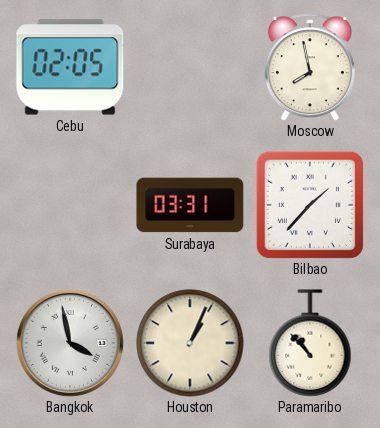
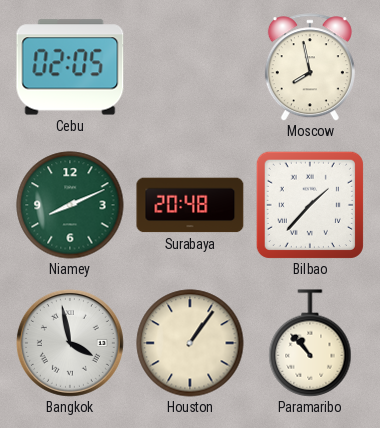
Niamey: none -> 8:11 (70, 205)
Surabaya: 03:31 -> 20:48 (190, 205)
Houston: 1:04 -> 1:06 (190, 343)
